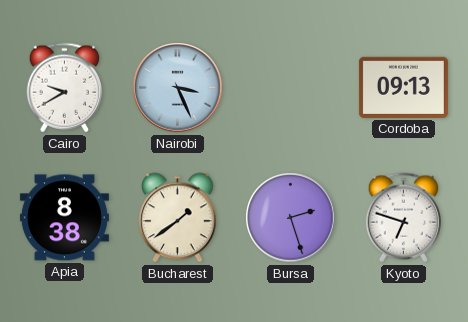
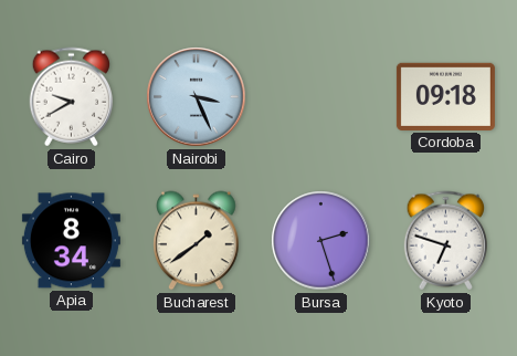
Cordoba: 09:13 -> 09:18 (445, 96)
Apia: 8:38 -> 8:34 (71, 241)
